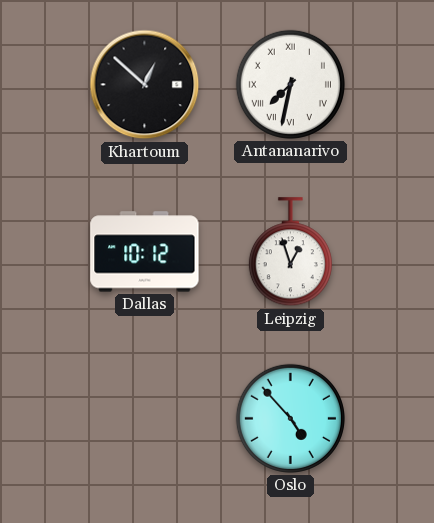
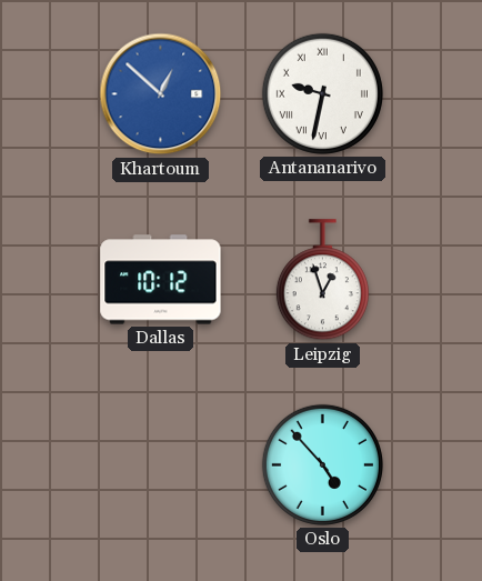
Khartoum dial: black -> blue (161, 94)
Antananarivo: 7:32 -> 9:32 (322, 93)
